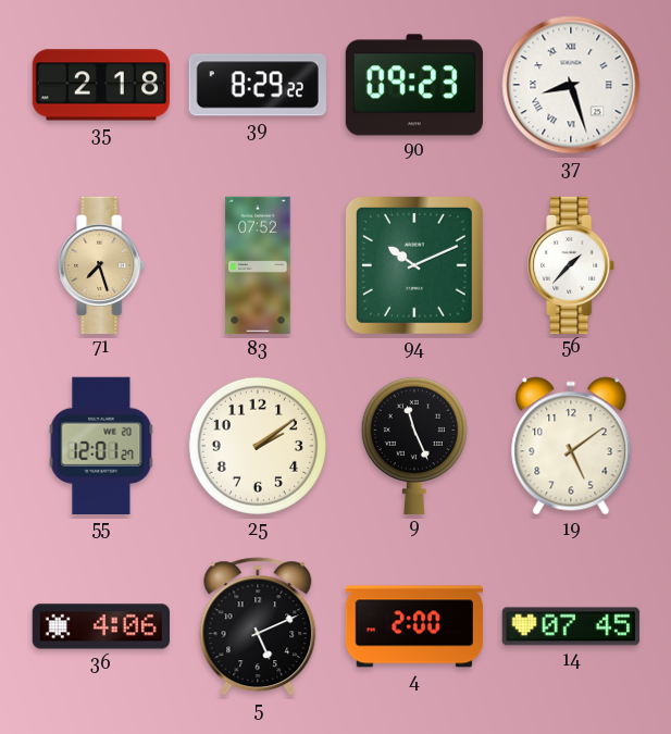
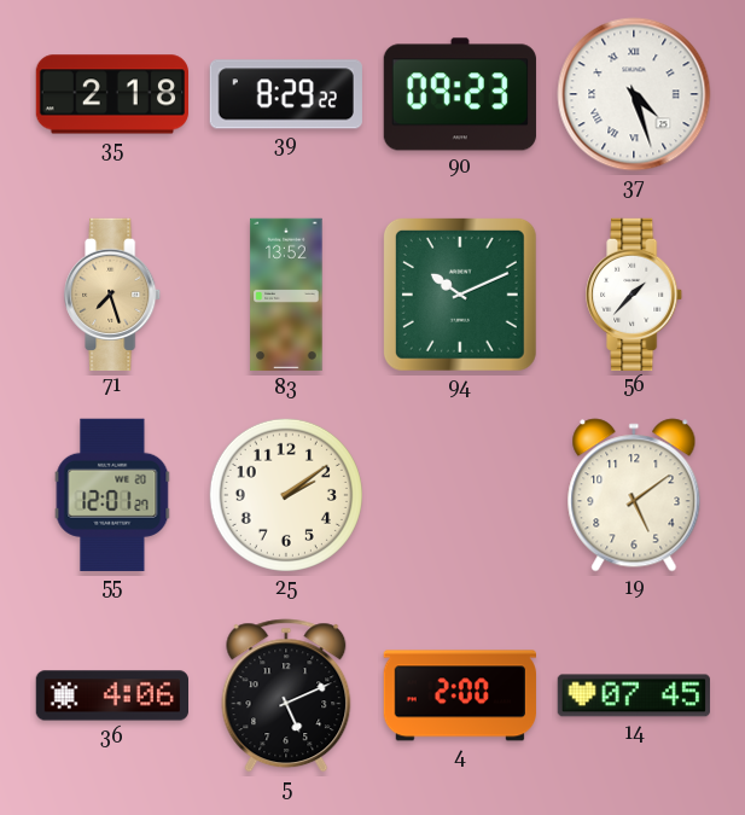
37: 8:27 -> 4:27 (634, 94)
83: 07:52 -> 13:52 (286, 295)
9: 11:26 -> none (414, 445)
